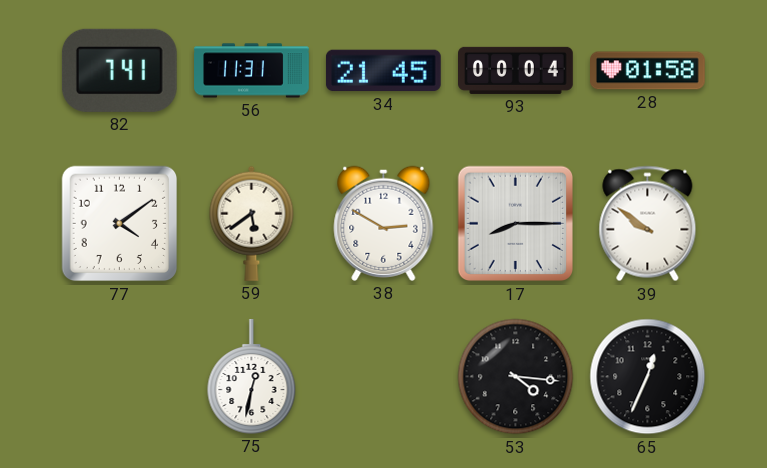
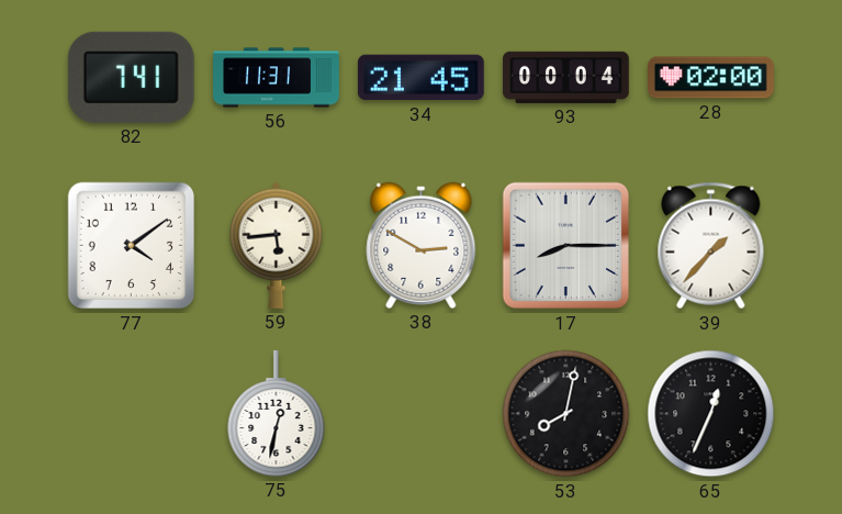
28: 01:58 -> 02:00 (711, 78)
59: 5:39 -> 5:44 (277, 245)
39: 9:51 -> 1:37 (711, 246)
53: 4:16 -> 8:02 (566, 414)
